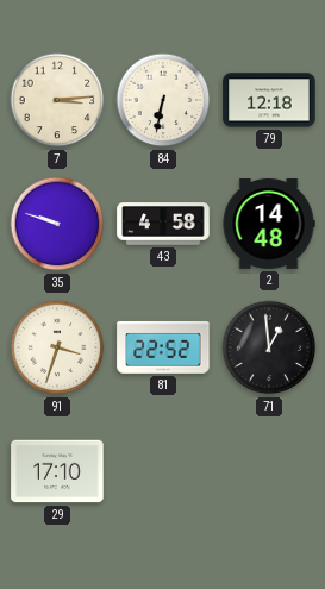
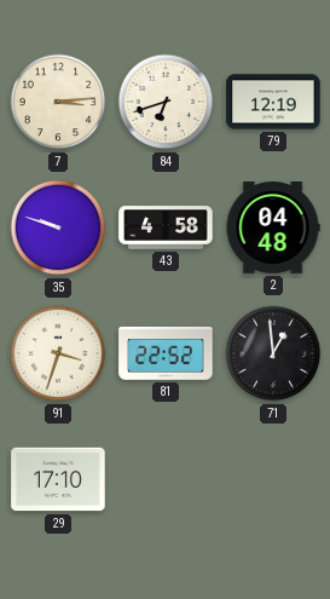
84: 6:32 -> 6:42 (166, 102)
79: 12:18 -> 12:19 (273, 102)
2: 14:48 -> 04:48 (273, 229)
